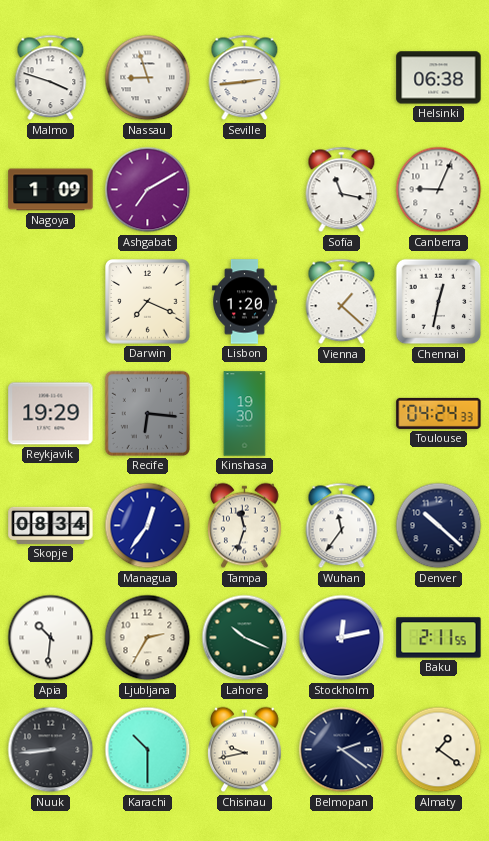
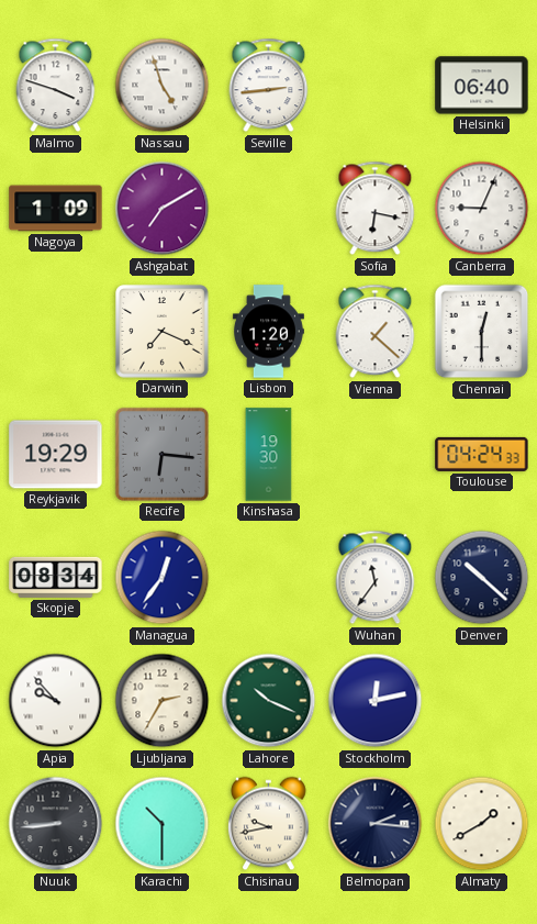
Nassau: 8:57 -> 4:57 (163, 86)
Helsinki: 06:38 -> 06:40 (482, 86)
Sofia: 11:17 -> 6:17 (376, 209)
Chennai: 12:32 -> 12:30 (482, 332)
Tampa: 11:33 -> none (245, 526)
Apia: 10:31 -> 9:53 (56, 701)
Baku: 2:11 -> none (439, 638)
Belmopan: 2:21 -> 2:16 (376, 824)
Almaty: 1:21 -> 1:40 (482, 824)
